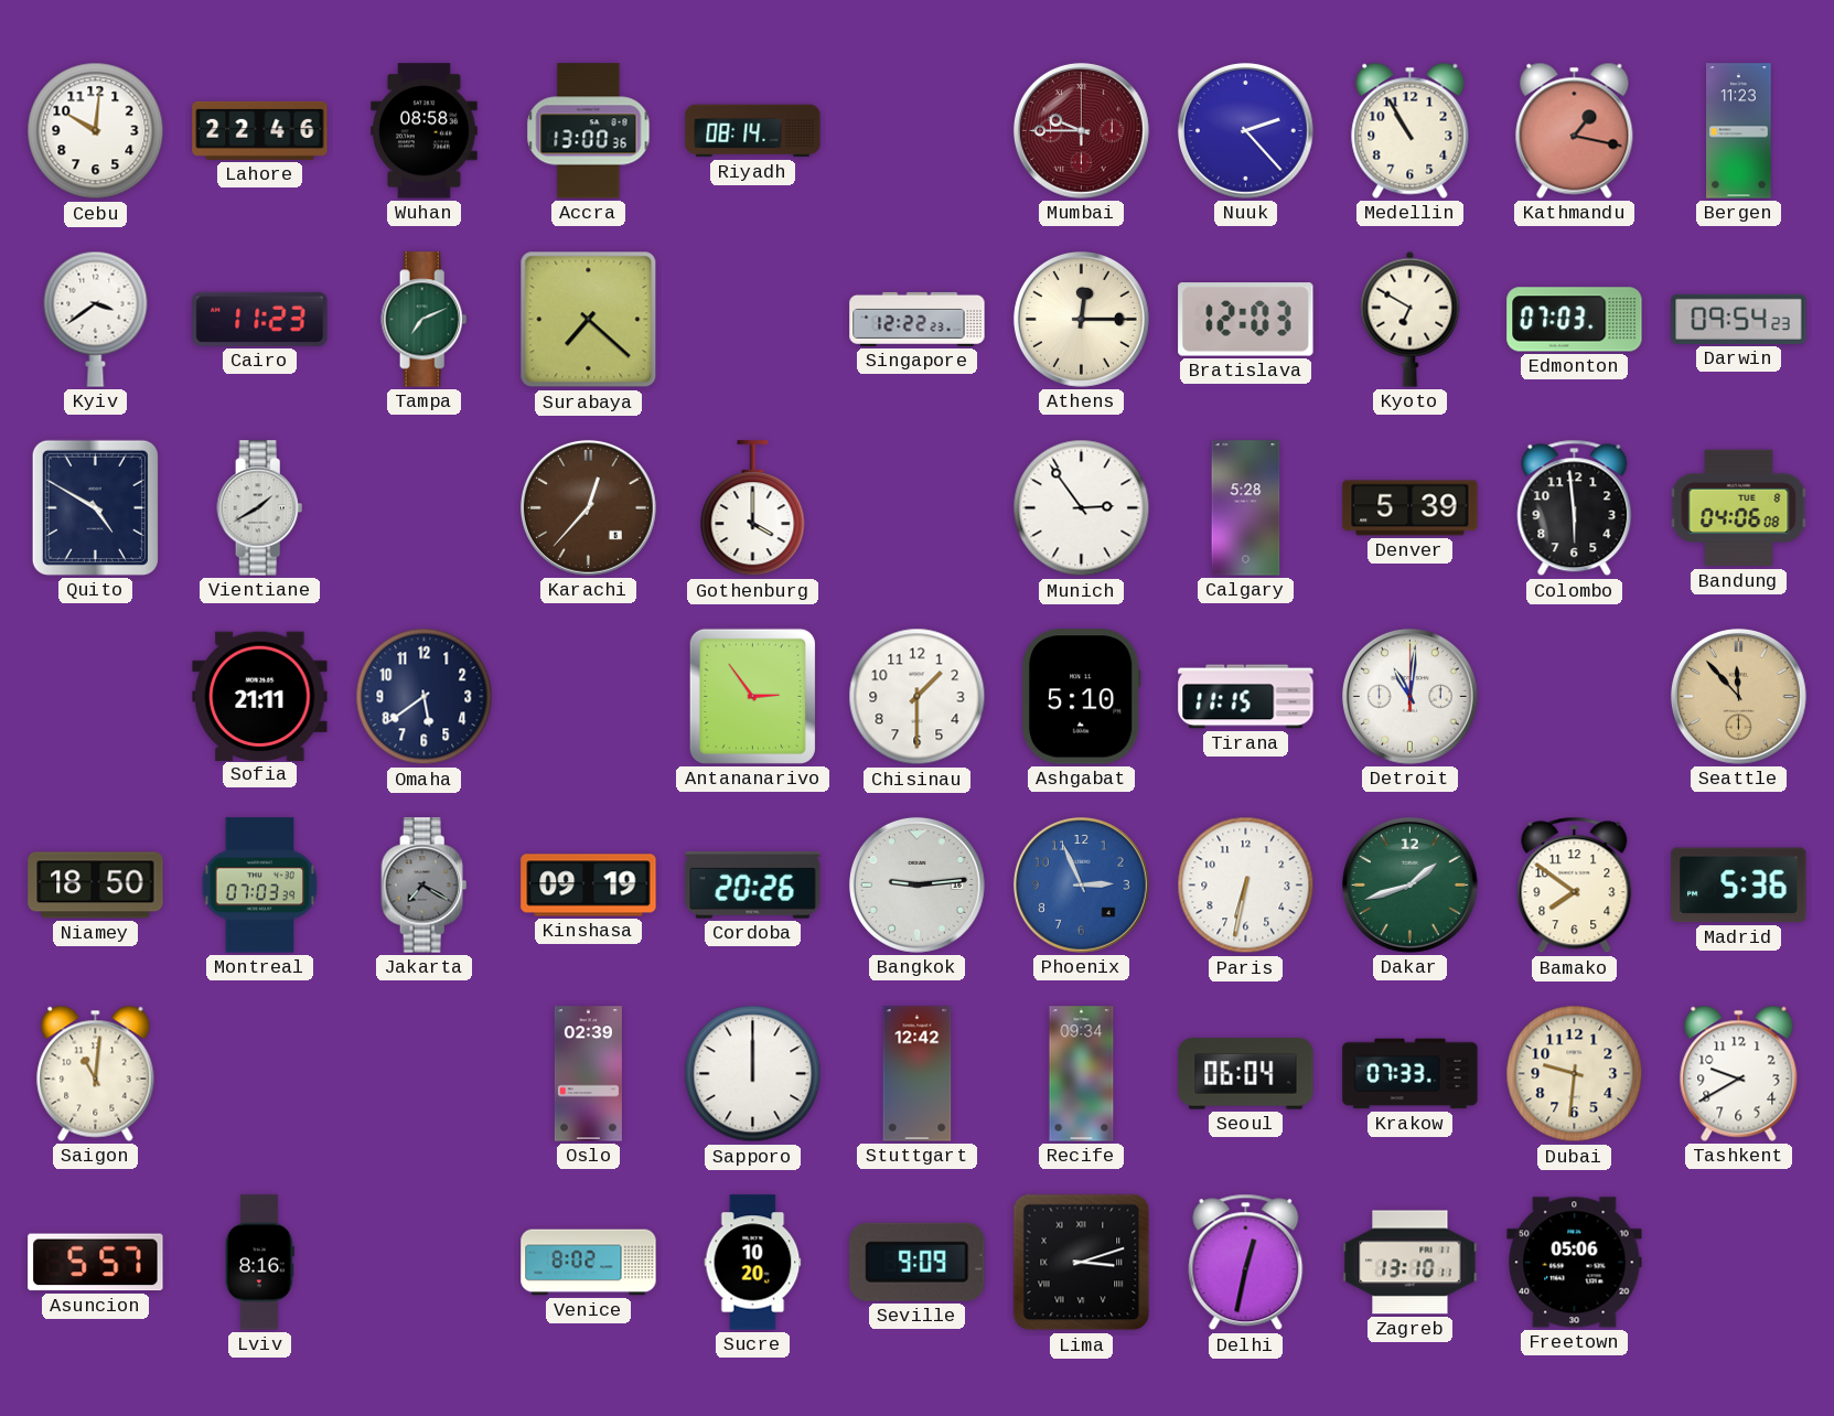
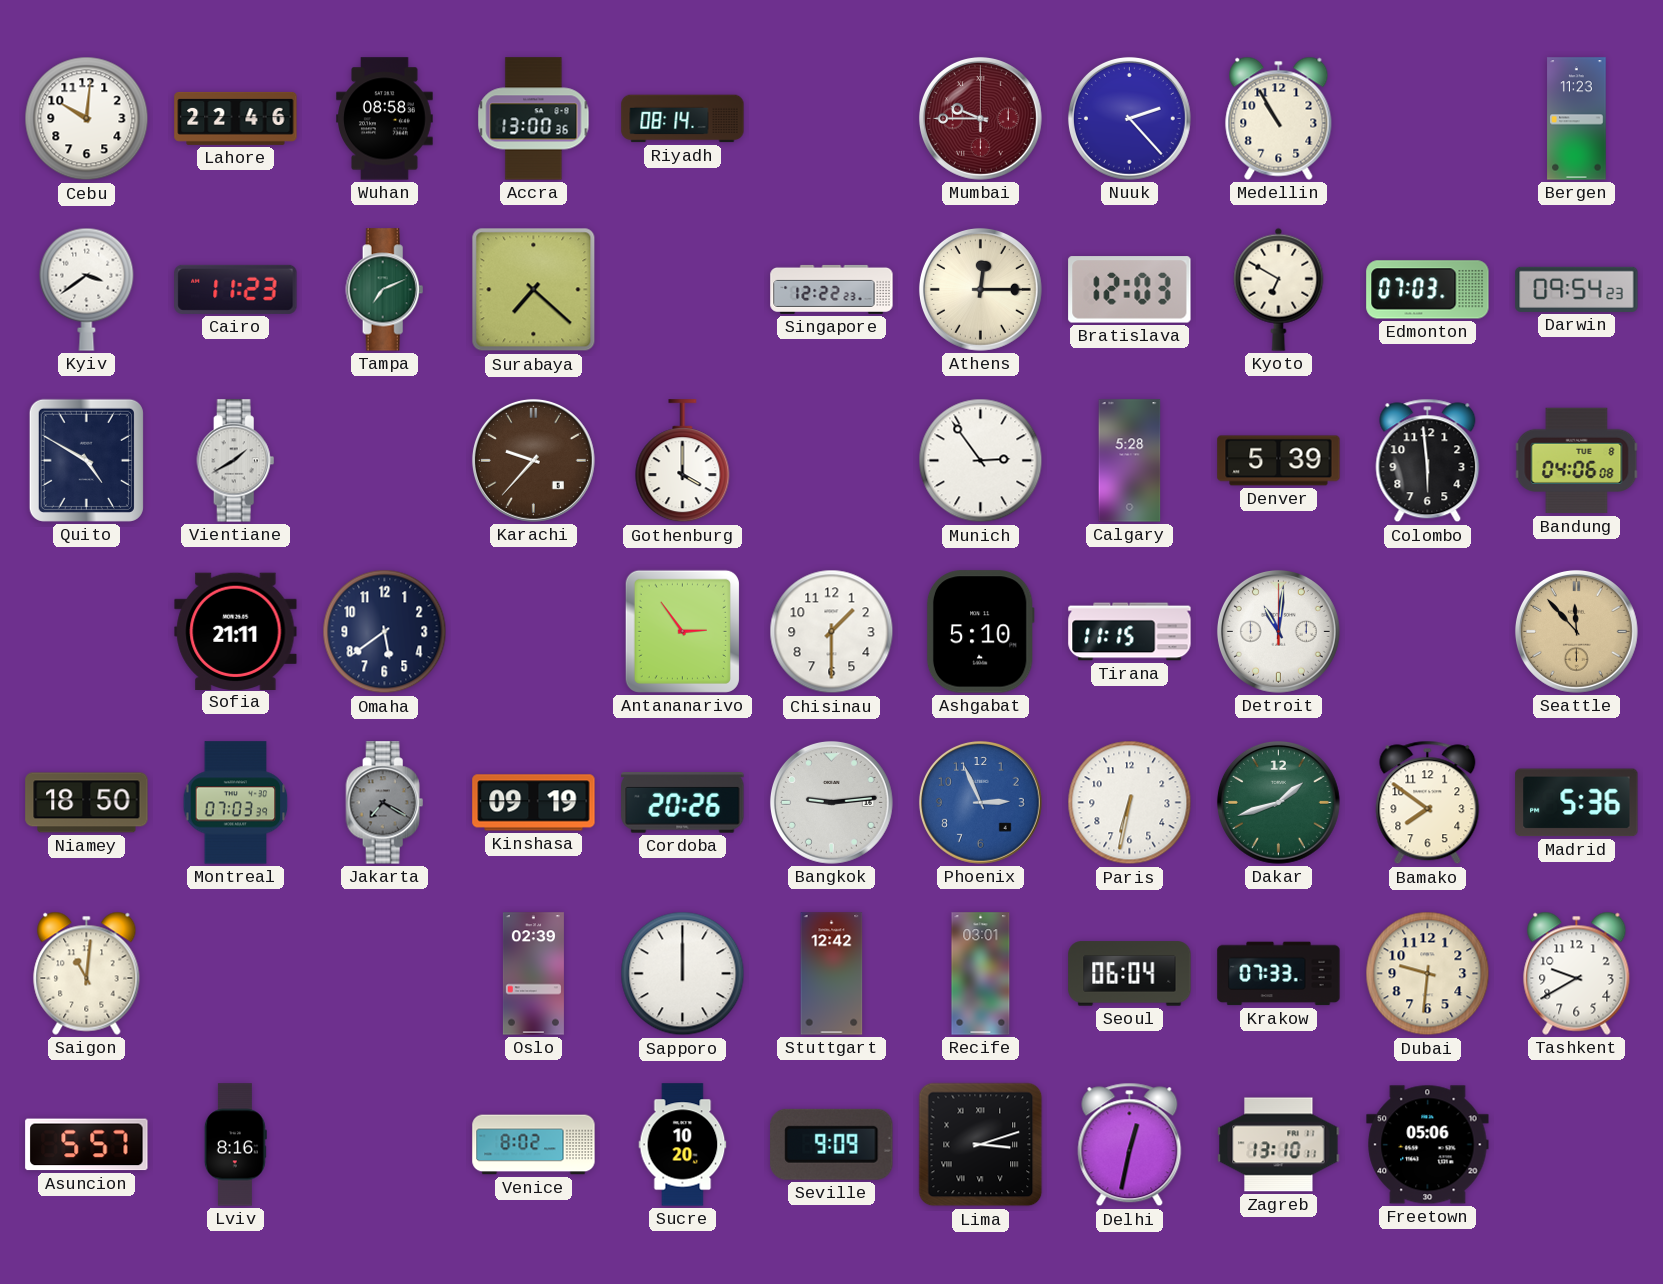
Kathmandu: 1:17 -> none (1575, 130)
Karachi: 12:37 -> 9:37 (533, 460)
Recife: 09:34 -> 03:01 (981, 974)
